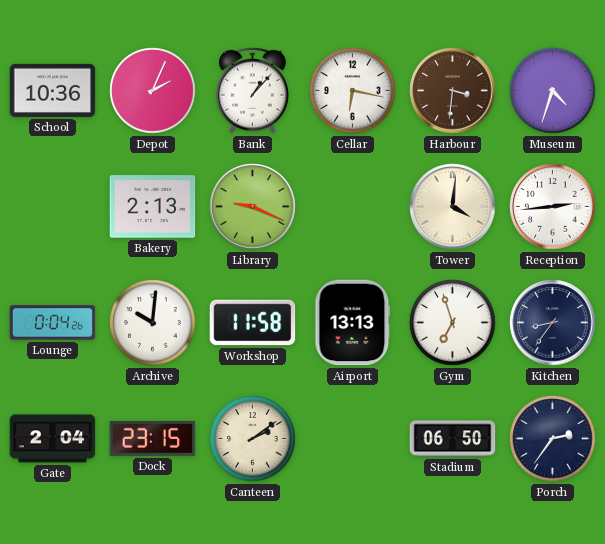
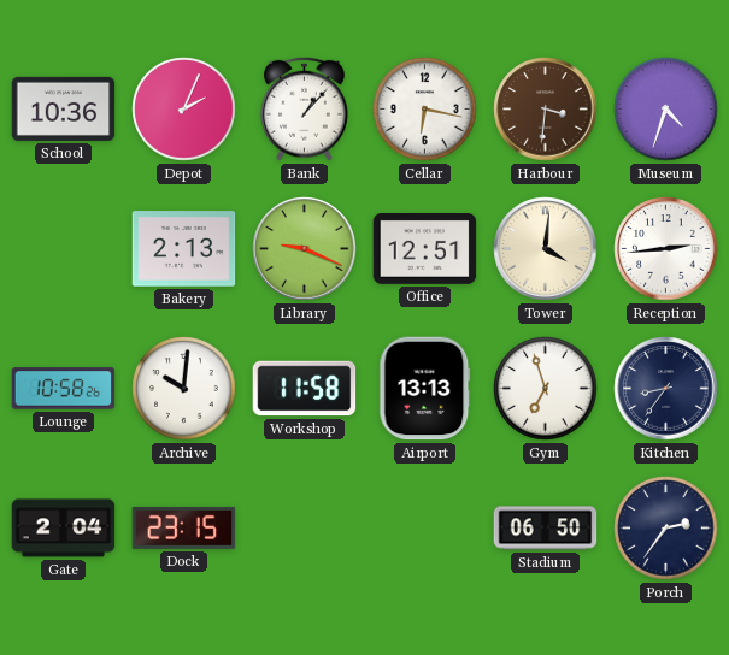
Office: none -> 12:51 (425, 249)
Lounge: 0:04 -> 10:58 (64, 389)
Canteen: 2:09 -> none (253, 439)
